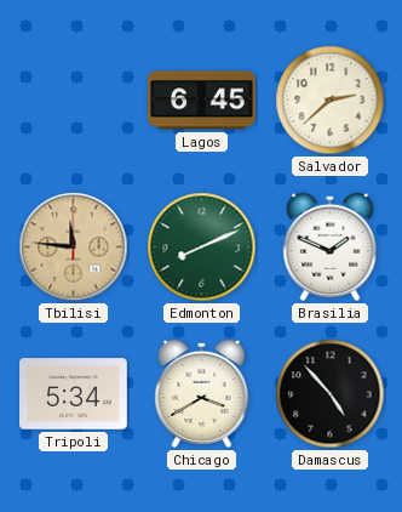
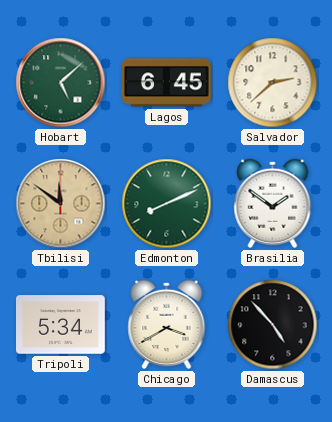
Hobart: none -> 5:08 (61, 83)
Tbilisi: 11:46 -> 11:51 (61, 204)
Brasilia: 1:49 -> 1:51 (273, 203)
